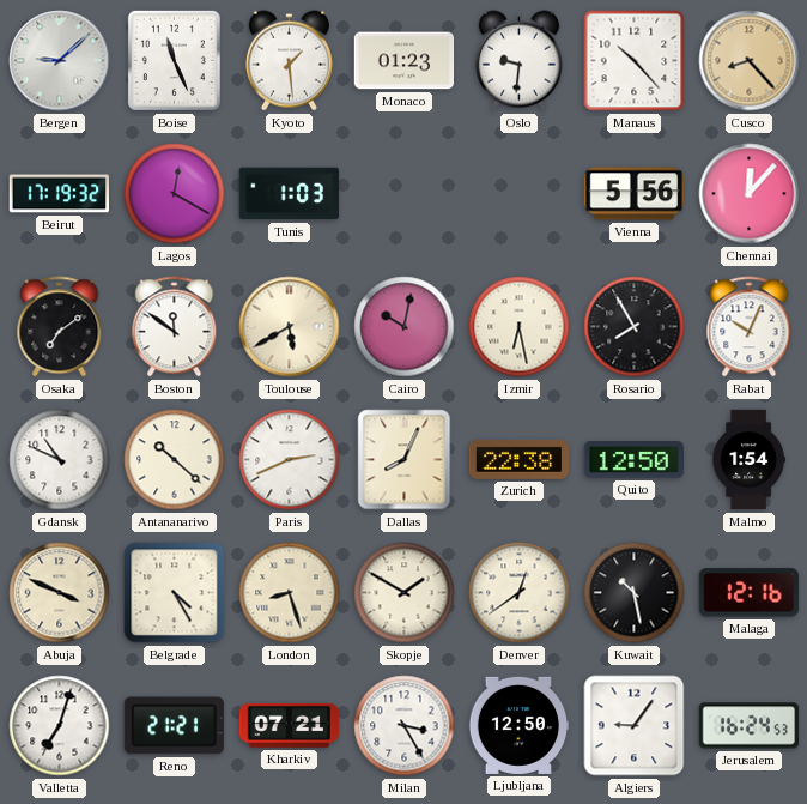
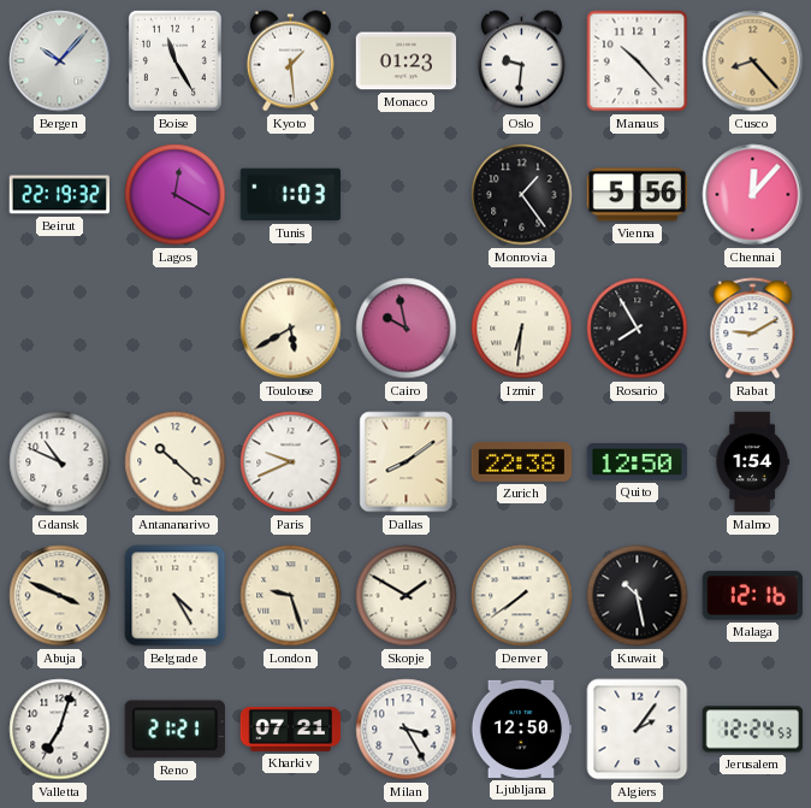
Bergen: 9:08 -> 10:07 (60, 61)
Boise: 11:26 -> 11:25 (174, 60)
Beirut: 17:19 -> 22:19 (59, 195)
Monrovia: none -> 1:24 (522, 195)
Osaka: 7:09 -> none (60, 327)
Boston: 11:51 -> none (175, 327)
Cairo: 10:02 -> 9:58 (407, 329)
Izmir: 6:28 -> 6:31 (522, 329)
Rabat: 10:04 -> 9:10 (753, 329)
Paris: 2:41 -> 9:41 (291, 462)
Dallas: 8:04 -> 8:09 (407, 462)
London: 8:27 -> 9:27 (291, 596)
Denver: 12:39 -> 7:39 (522, 596)
Algiers: 9:06 -> 2:06 (638, 730)
Jerusalem: 16:24 -> 12:24 (753, 730)
